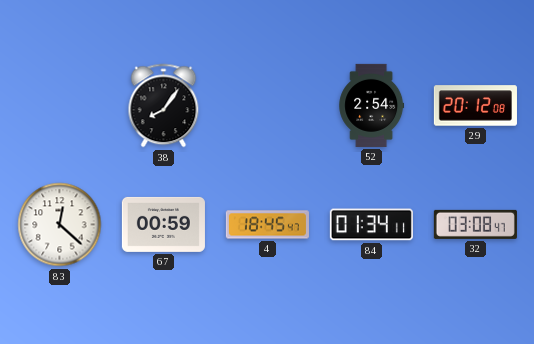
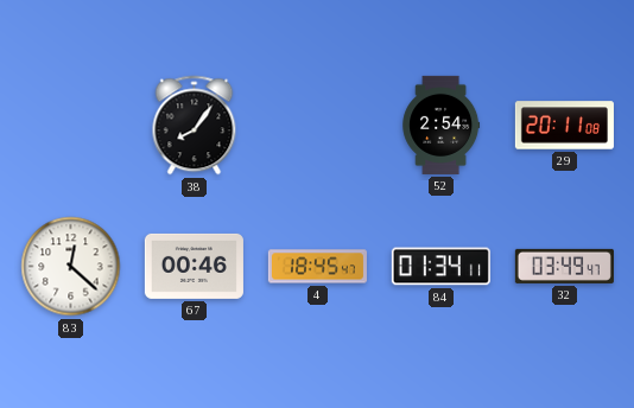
29: 20:12 -> 20:11 (564, 126)
67: 00:59 -> 00:46 (194, 266)
32: 03:08 -> 03:49 (564, 266)
